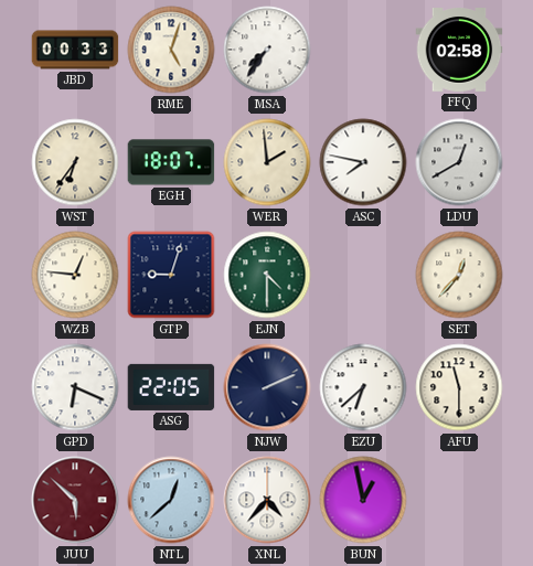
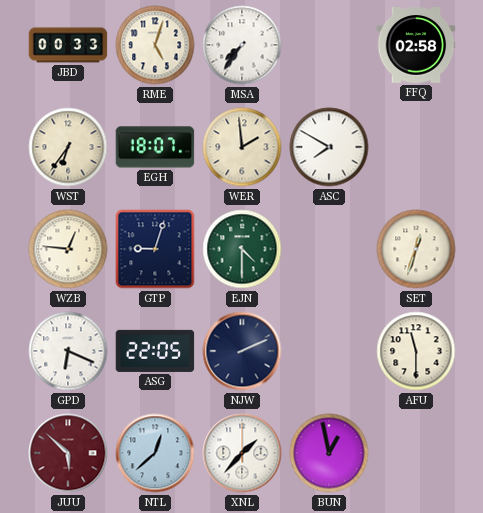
ASC: 7:47 -> 7:50 (329, 147)
LDU: 12:40 -> none (459, 162)
SET: 12:37 -> 12:33 (416, 249)
EZU: 6:38 -> none (363, 387)
XNL: 4:37 -> 1:37 (242, 453)
